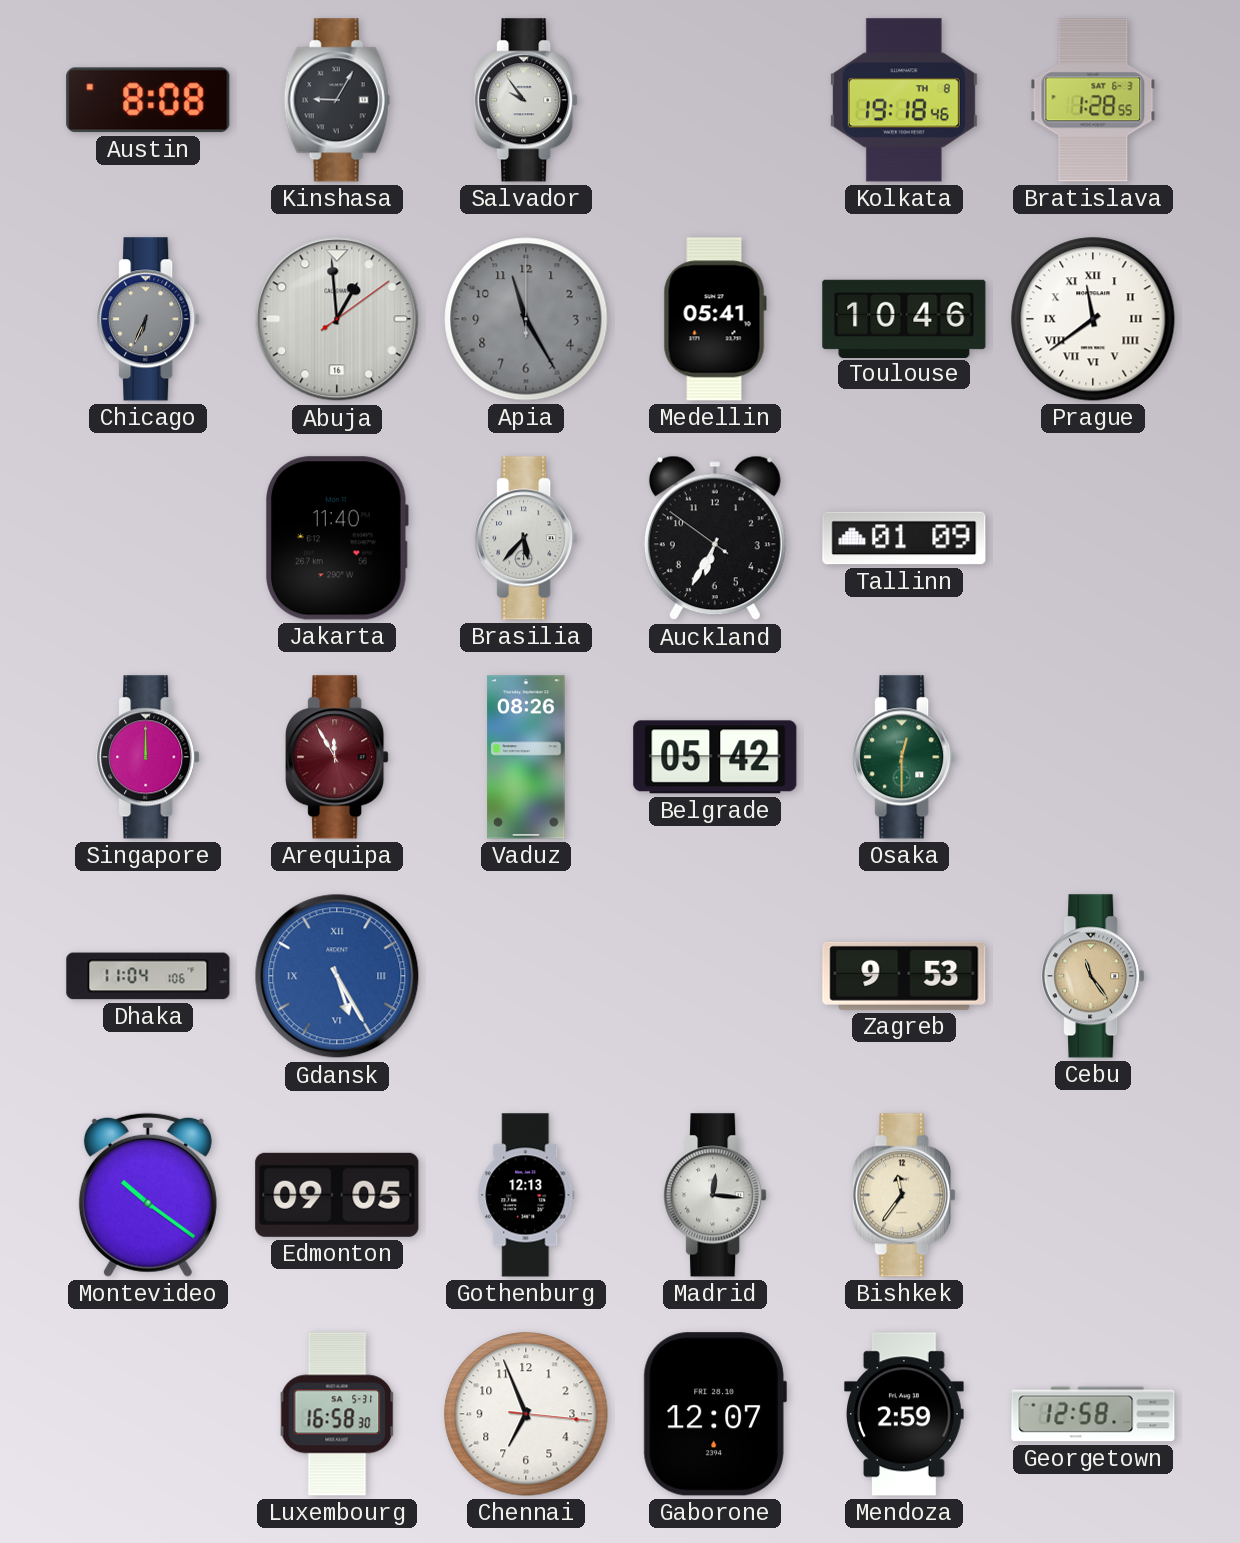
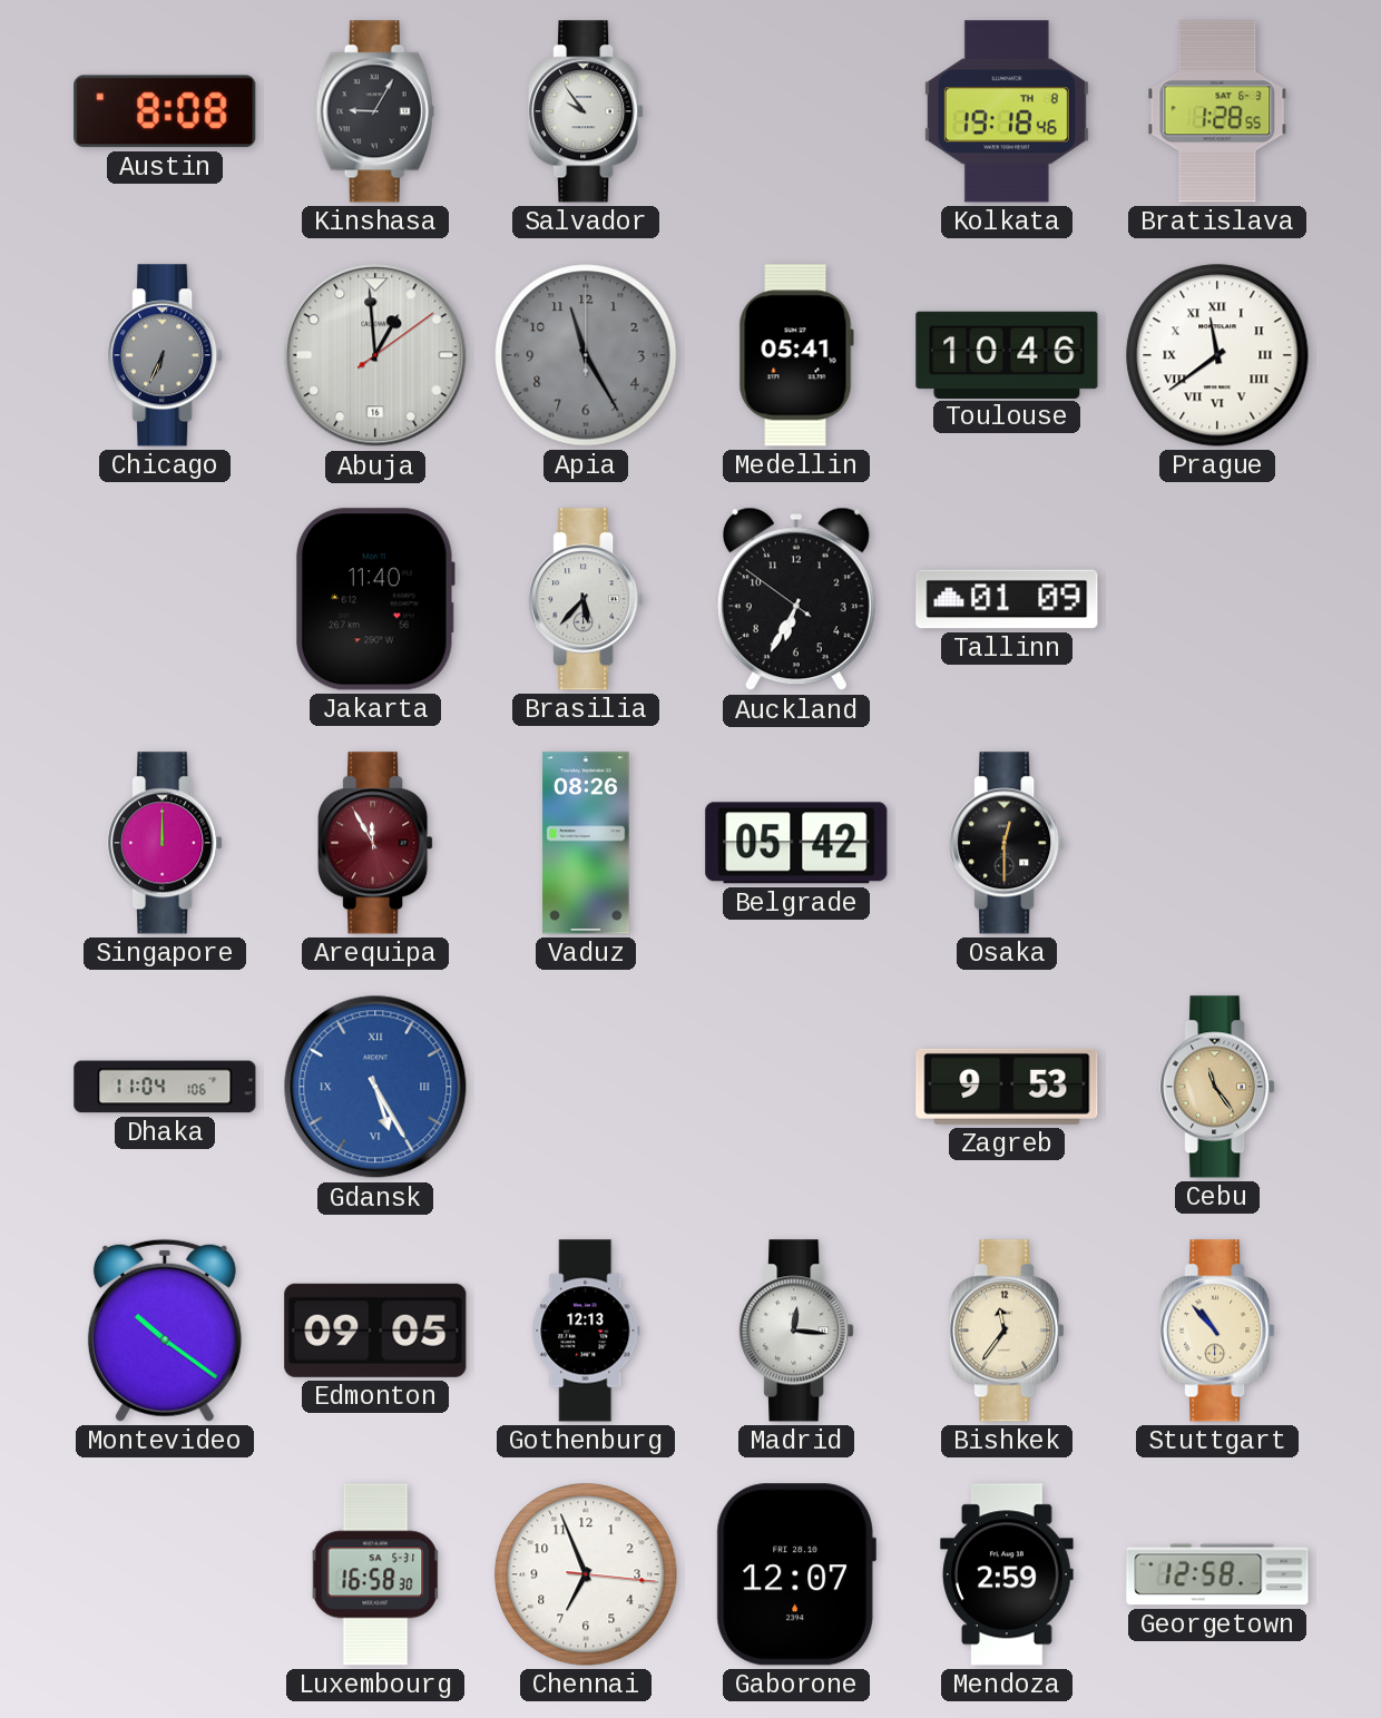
Osaka dial: green -> black (1007, 843)
Stuttgart: none -> 10:53 (1217, 1331)
